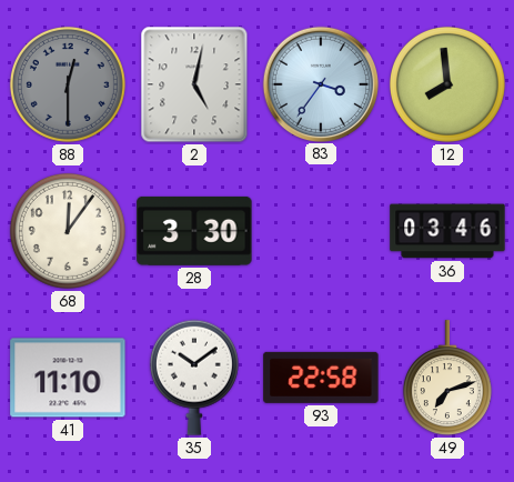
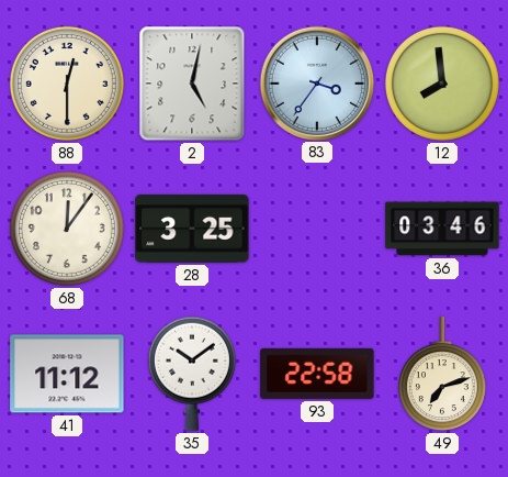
88 dial: grey -> cream (67, 84)
28: 3:30 -> 3:25 (192, 229)
41: 11:10 -> 11:12 (67, 374)
